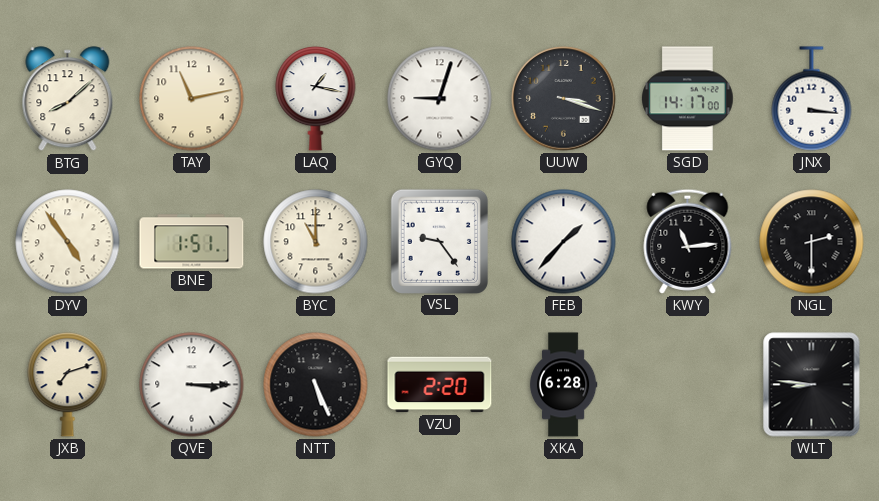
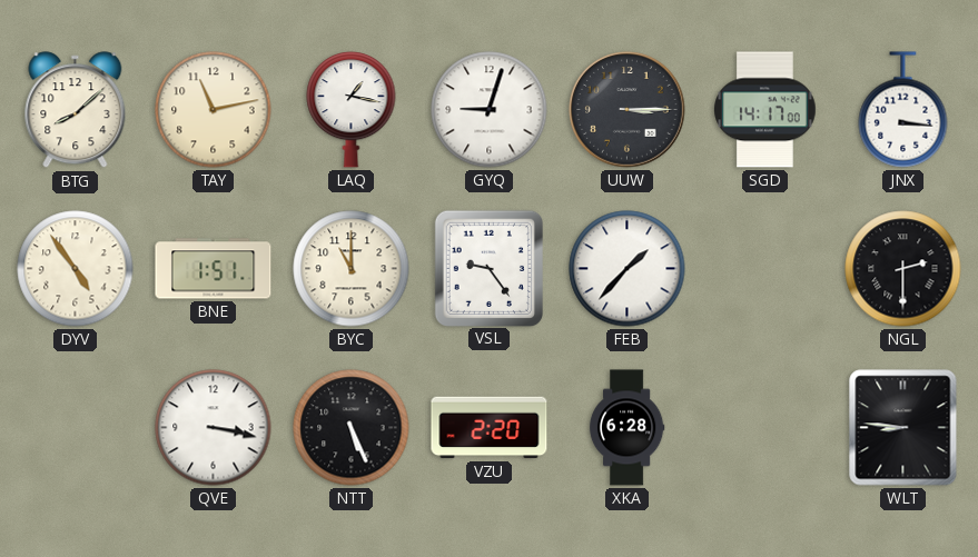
UUW: 3:18 -> 3:15 (628, 110)
KWY: 11:14 -> none (688, 241)
JXB: 7:12 -> none (68, 385)
QVE: 3:15 -> 3:17 (214, 428)
